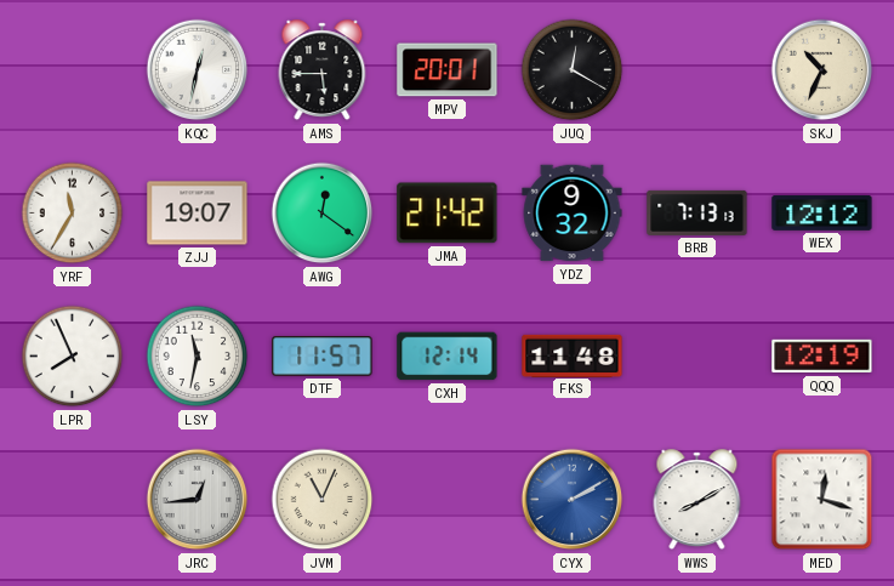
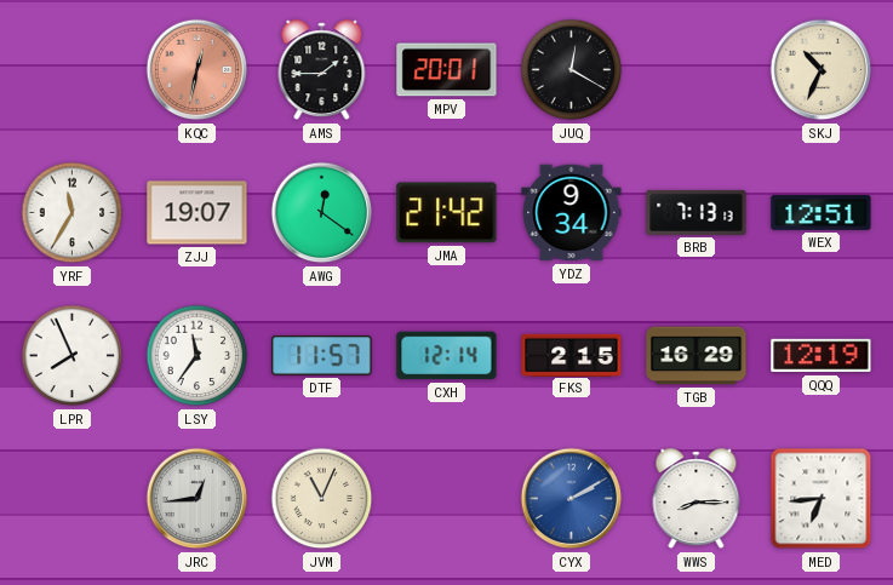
KQC dial: white -> salmon (198, 70)
AMS: 5:45 -> 1:45 (322, 70)
YDZ: 9:32 -> 9:34 (572, 213)
WEX: 12:12 -> 12:51 (822, 212)
LSY: 11:32 -> 11:36 (198, 356)
FKS: 11:48 -> 2:15 (572, 355)
TGB: none -> 16:29 (697, 356)
WWS: 8:10 -> 8:15 (697, 499)
MED: 12:18 -> 6:44 (822, 499)
